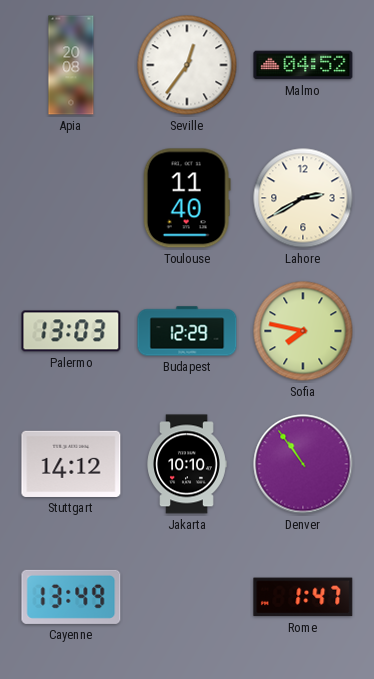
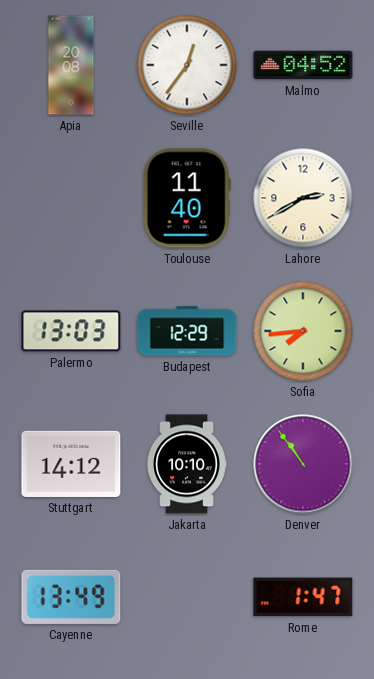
Sofia: 7:47 -> 7:44 (303, 331)
